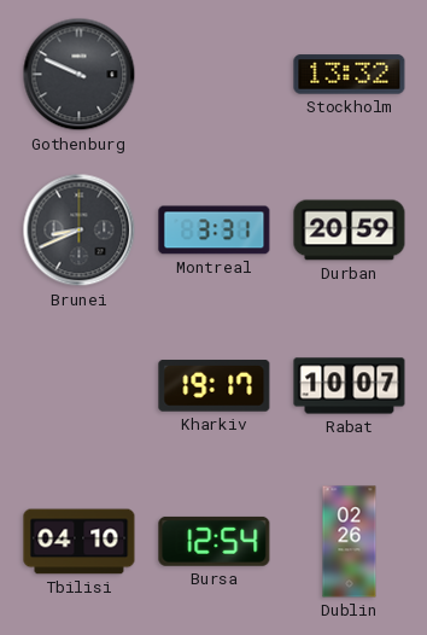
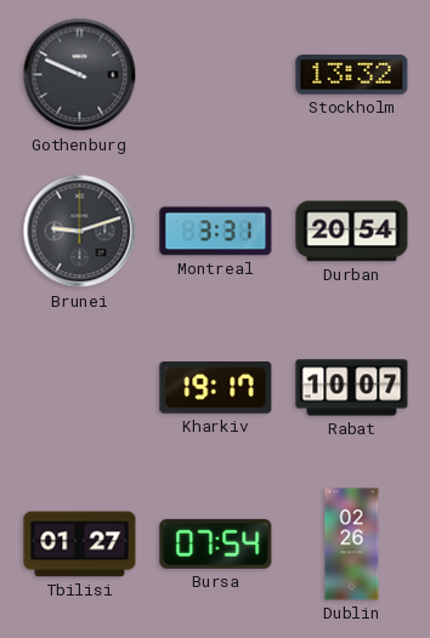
Brunei: 8:41 -> 9:12 (80, 232)
Durban: 20:59 -> 20:54 (352, 232)
Tbilisi: 04:10 -> 01:27 (80, 545)
Bursa: 12:54 -> 07:54 (216, 543)
